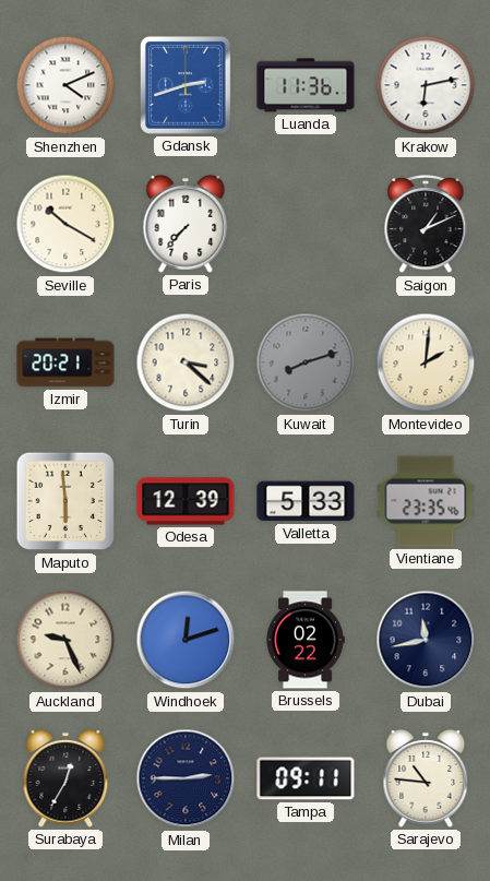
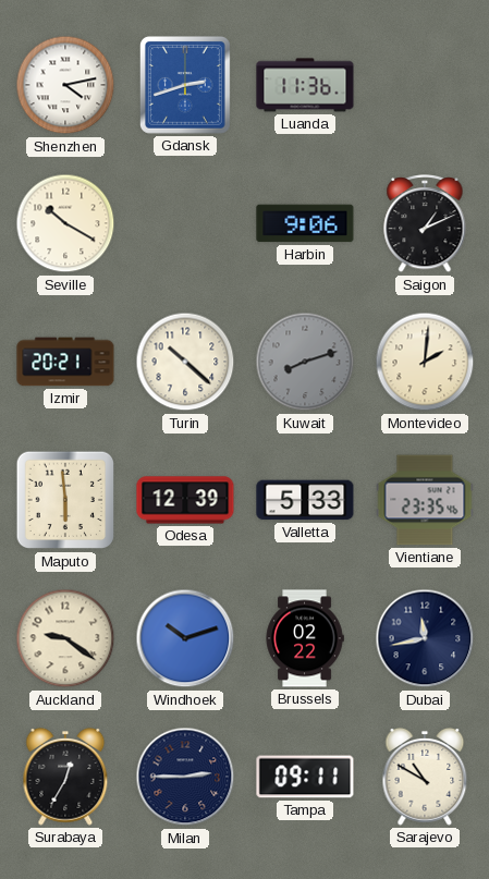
Shenzhen: 4:11 -> 4:13 (65, 85)
Krakow: 6:13 -> none (426, 85)
Paris: 7:37 -> none (186, 224)
Harbin: none -> 9:06 (305, 223)
Turin: 3:22 -> 10:22 (185, 362)
Auckland: 9:26 -> 9:21 (65, 638)
Windhoek: 12:12 -> 10:12 (185, 638)
Sarajevo: 10:46 -> 10:50 (425, 777)
